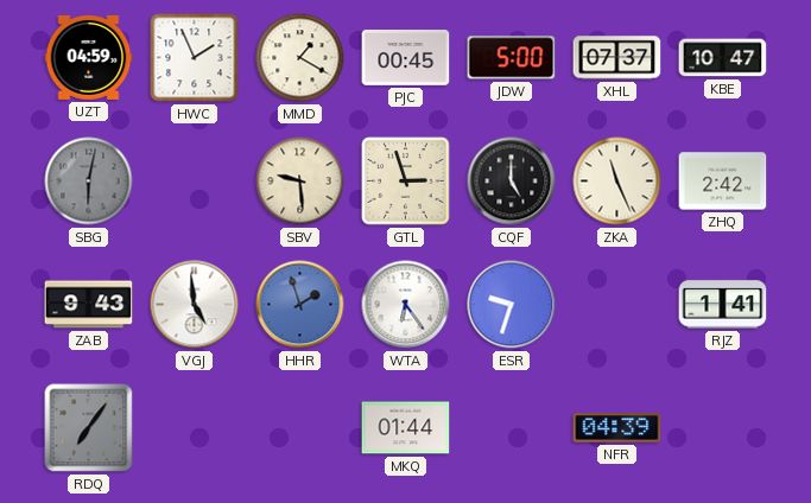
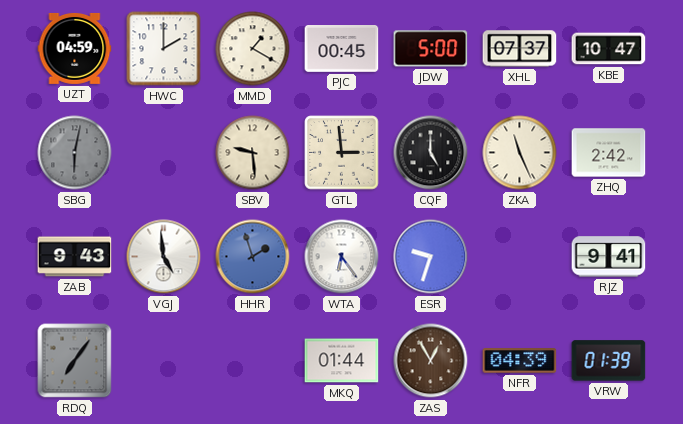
HWC: 1:56 -> 2:00 (164, 49)
GTL: 2:57 -> 2:59 (342, 153)
RJZ: 1:41 -> 9:41 (609, 257)
ZAS: none -> 12:55 (431, 361)
VRW: none -> 01:39 (609, 361)
